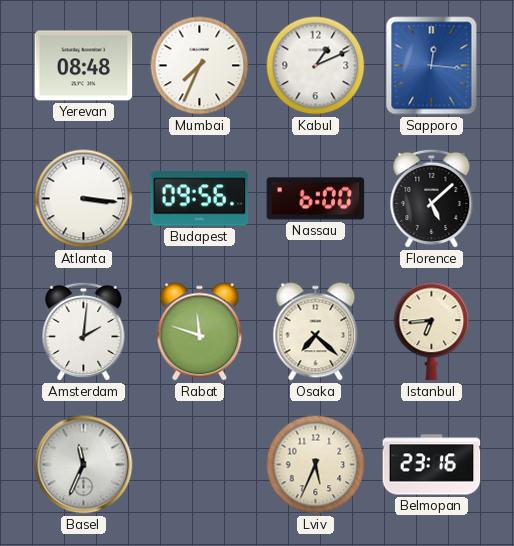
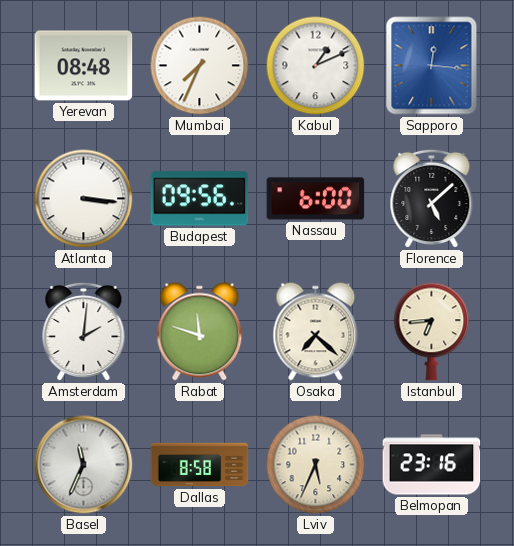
Dallas: none -> 8:58 (200, 465)
